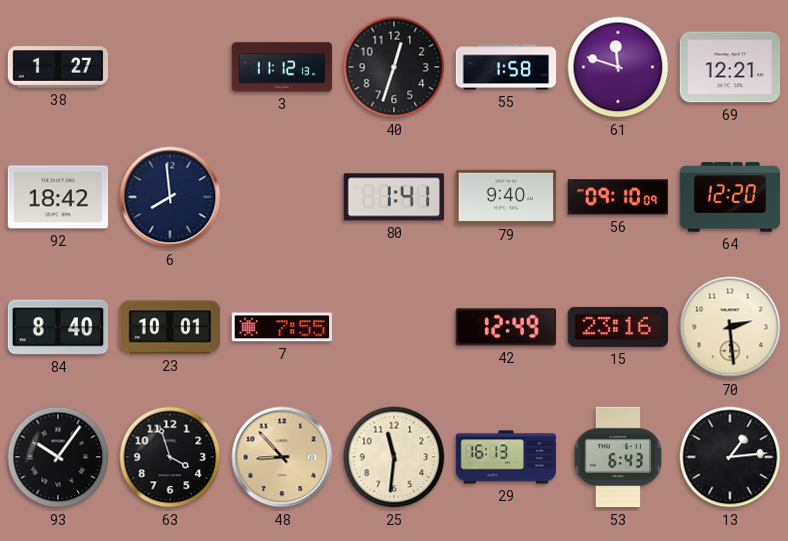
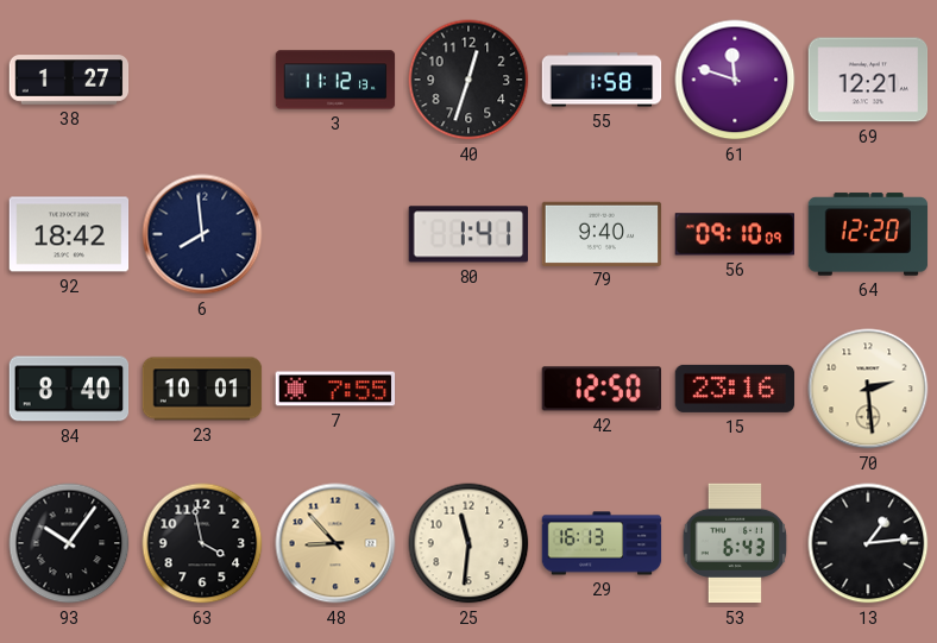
42: 12:49 -> 12:50 (600, 389)
63: 3:57 -> 3:58 (202, 543)
